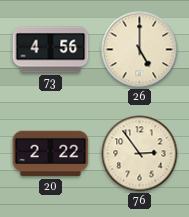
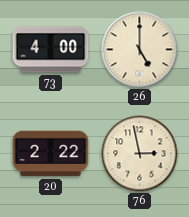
73: 4:56 -> 4:00 (51, 50)
76: 2:54 -> 2:58 (140, 154)
